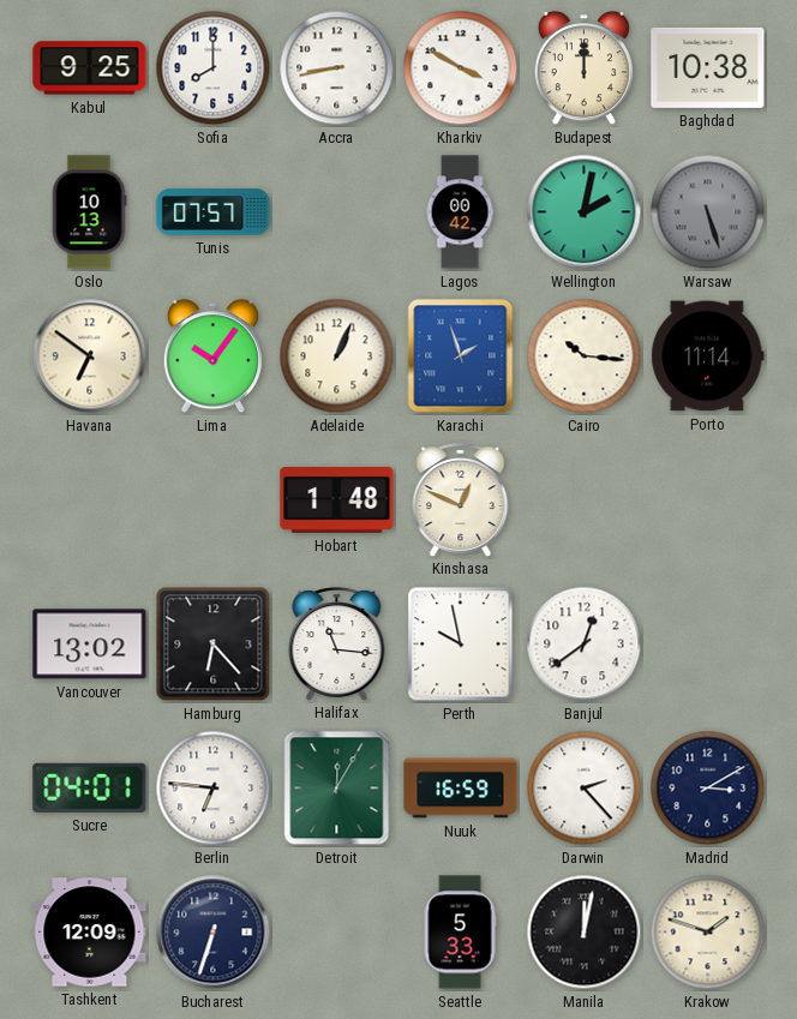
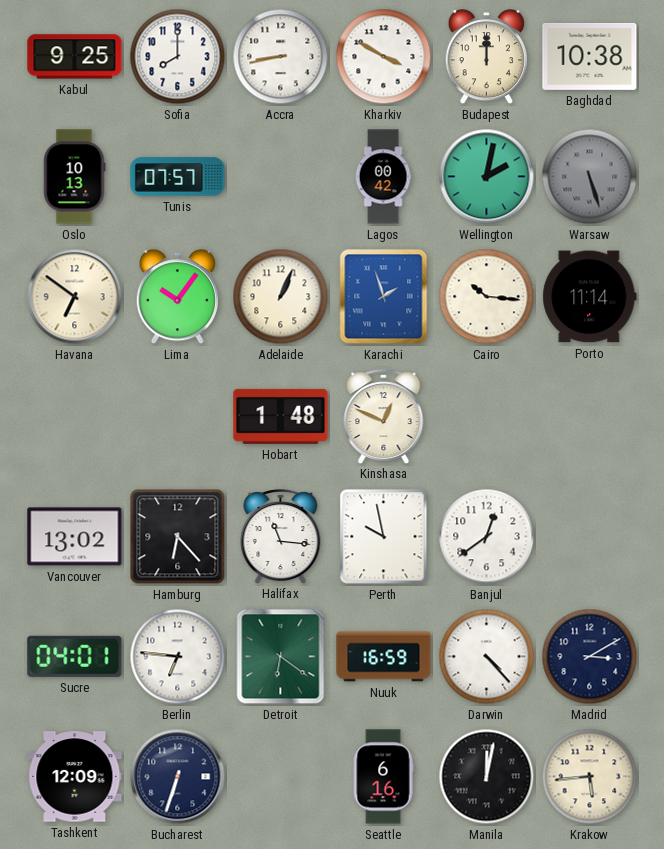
Detroit: 12:05 -> 6:21 (281, 657)
Darwin: 2:23 -> 4:23 (487, 657)
Seattle: 5:33 -> 6:16 (383, 777)
Krakow: 1:48 -> 5:44 (590, 777)
